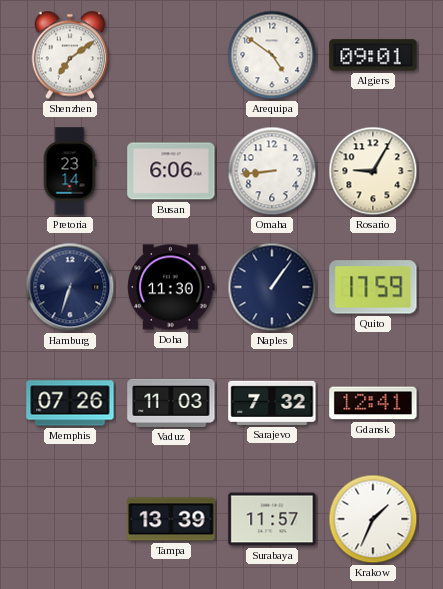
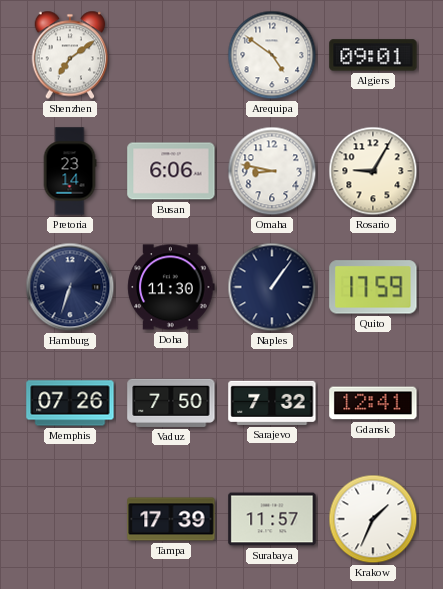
Omaha: 8:44 -> 8:47 (272, 171)
Vaduz: 11:03 -> 7:50 (171, 403)
Tampa: 13:39 -> 17:39 (171, 519)
